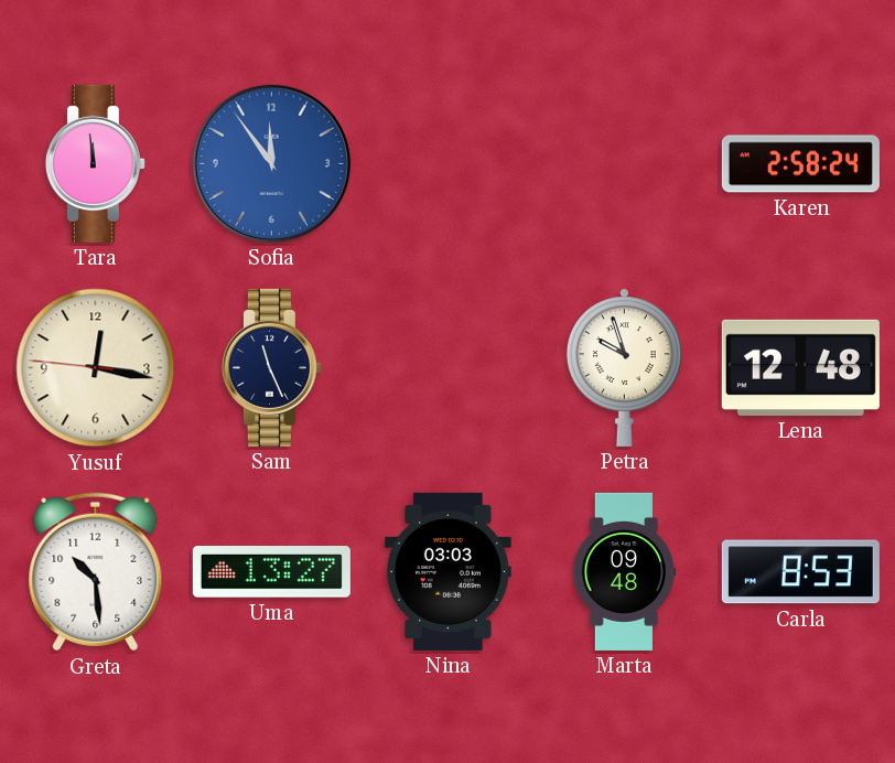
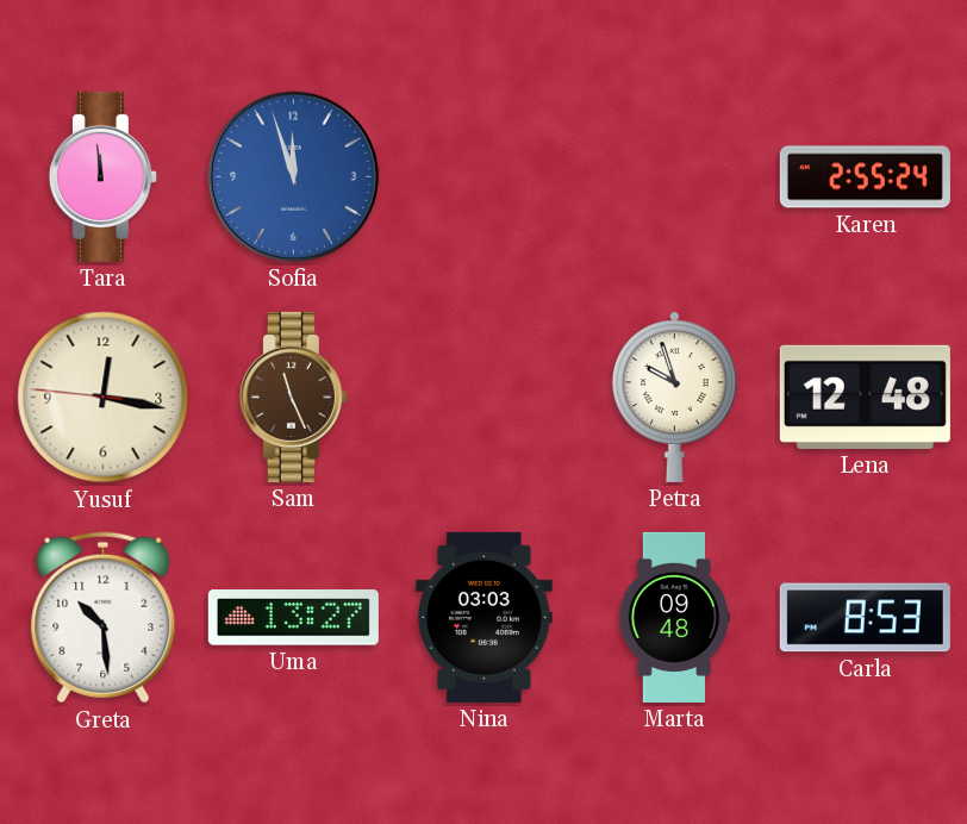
Sofia: 11:54 -> 11:57 (293, 176)
Karen: 2:58 -> 2:55 (865, 177)
Sam dial: navy -> brown (293, 397)
